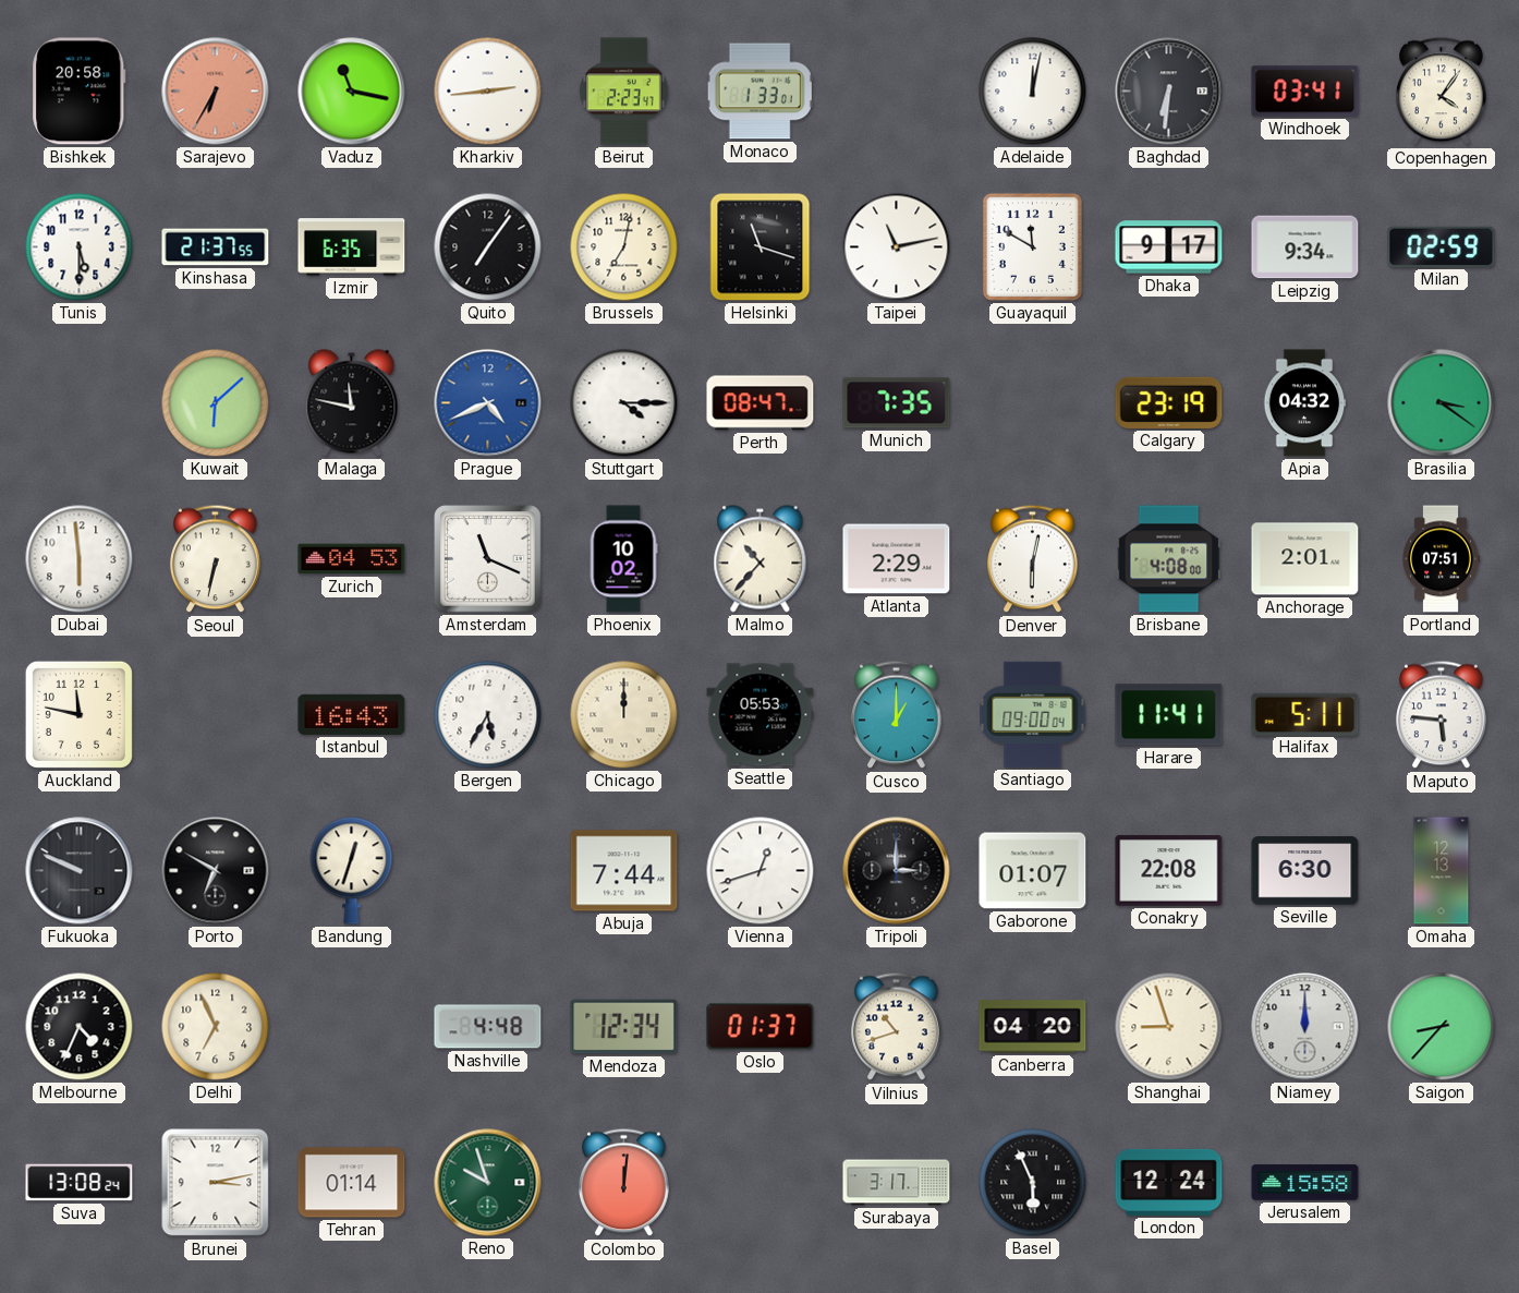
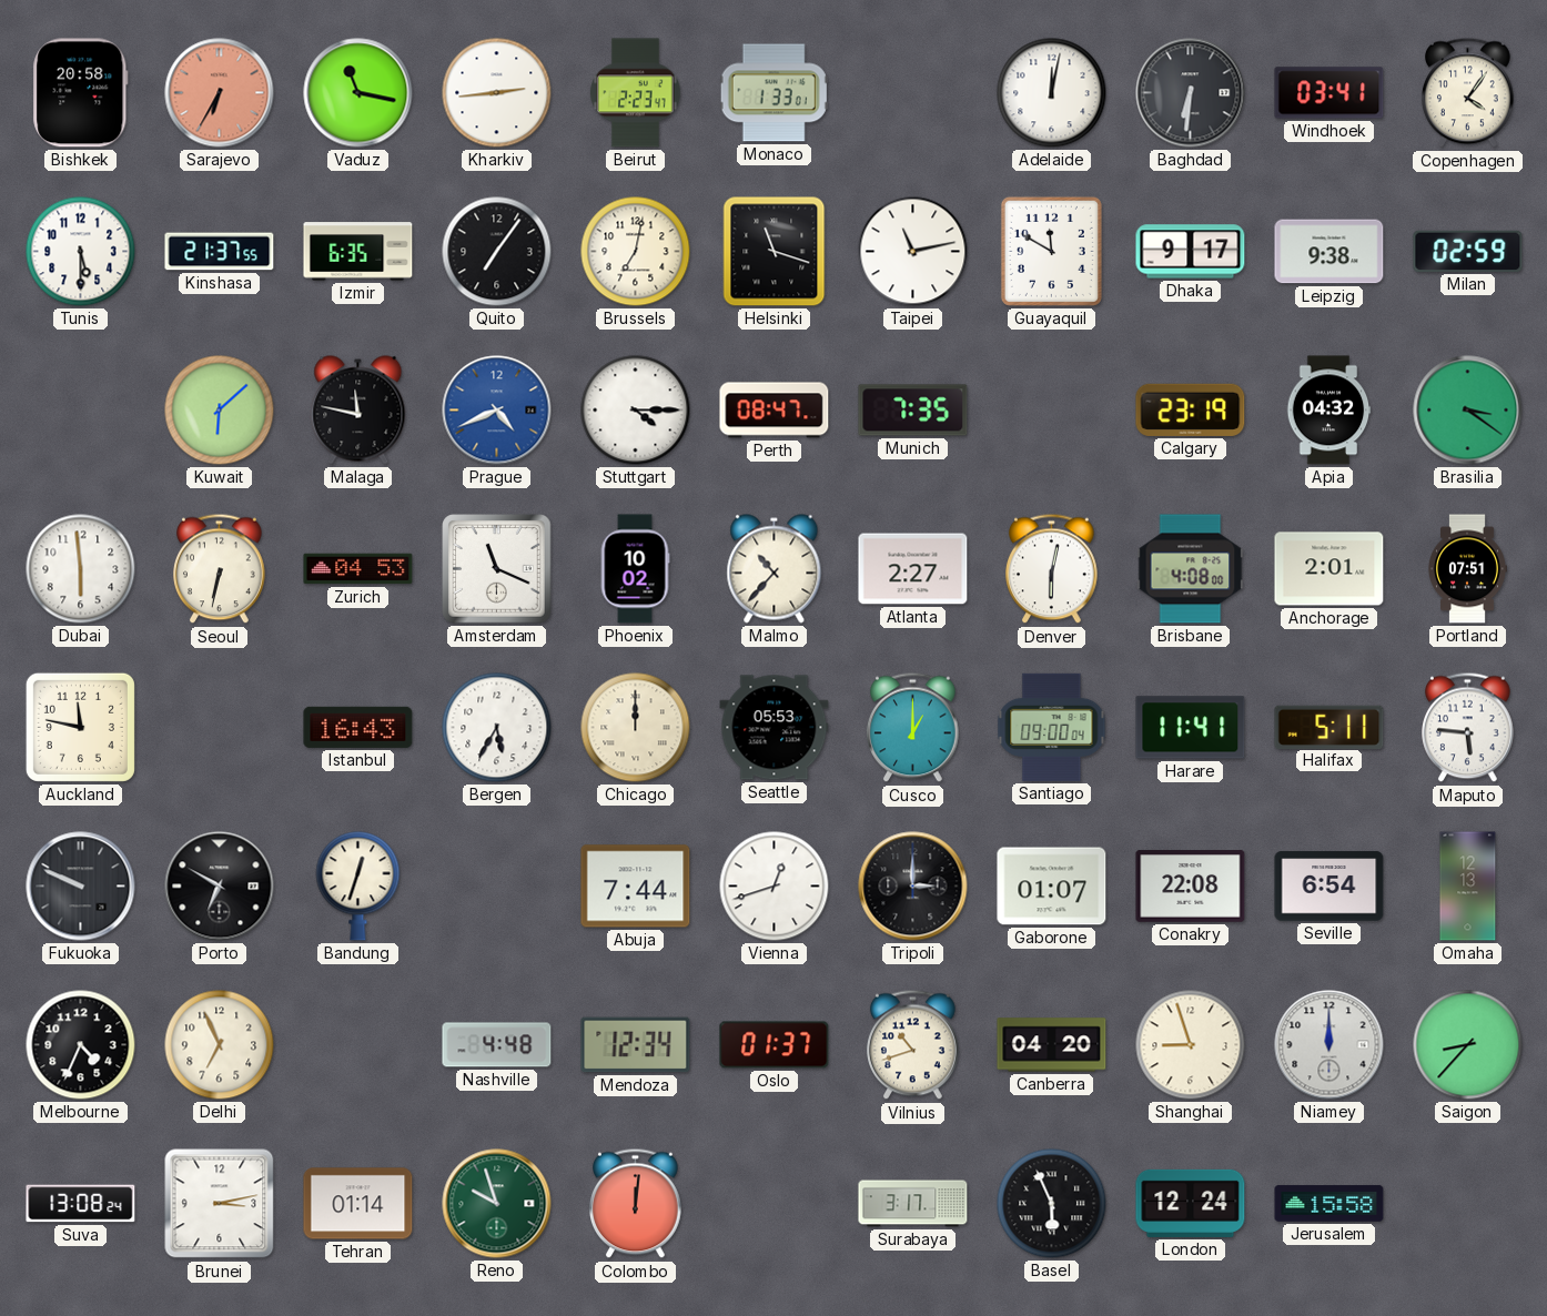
Leipzig: 9:34 -> 9:38 (1329, 252)
Atlanta: 2:29 -> 2:27 (913, 569)
Seville: 6:30 -> 6:54 (1329, 887)
